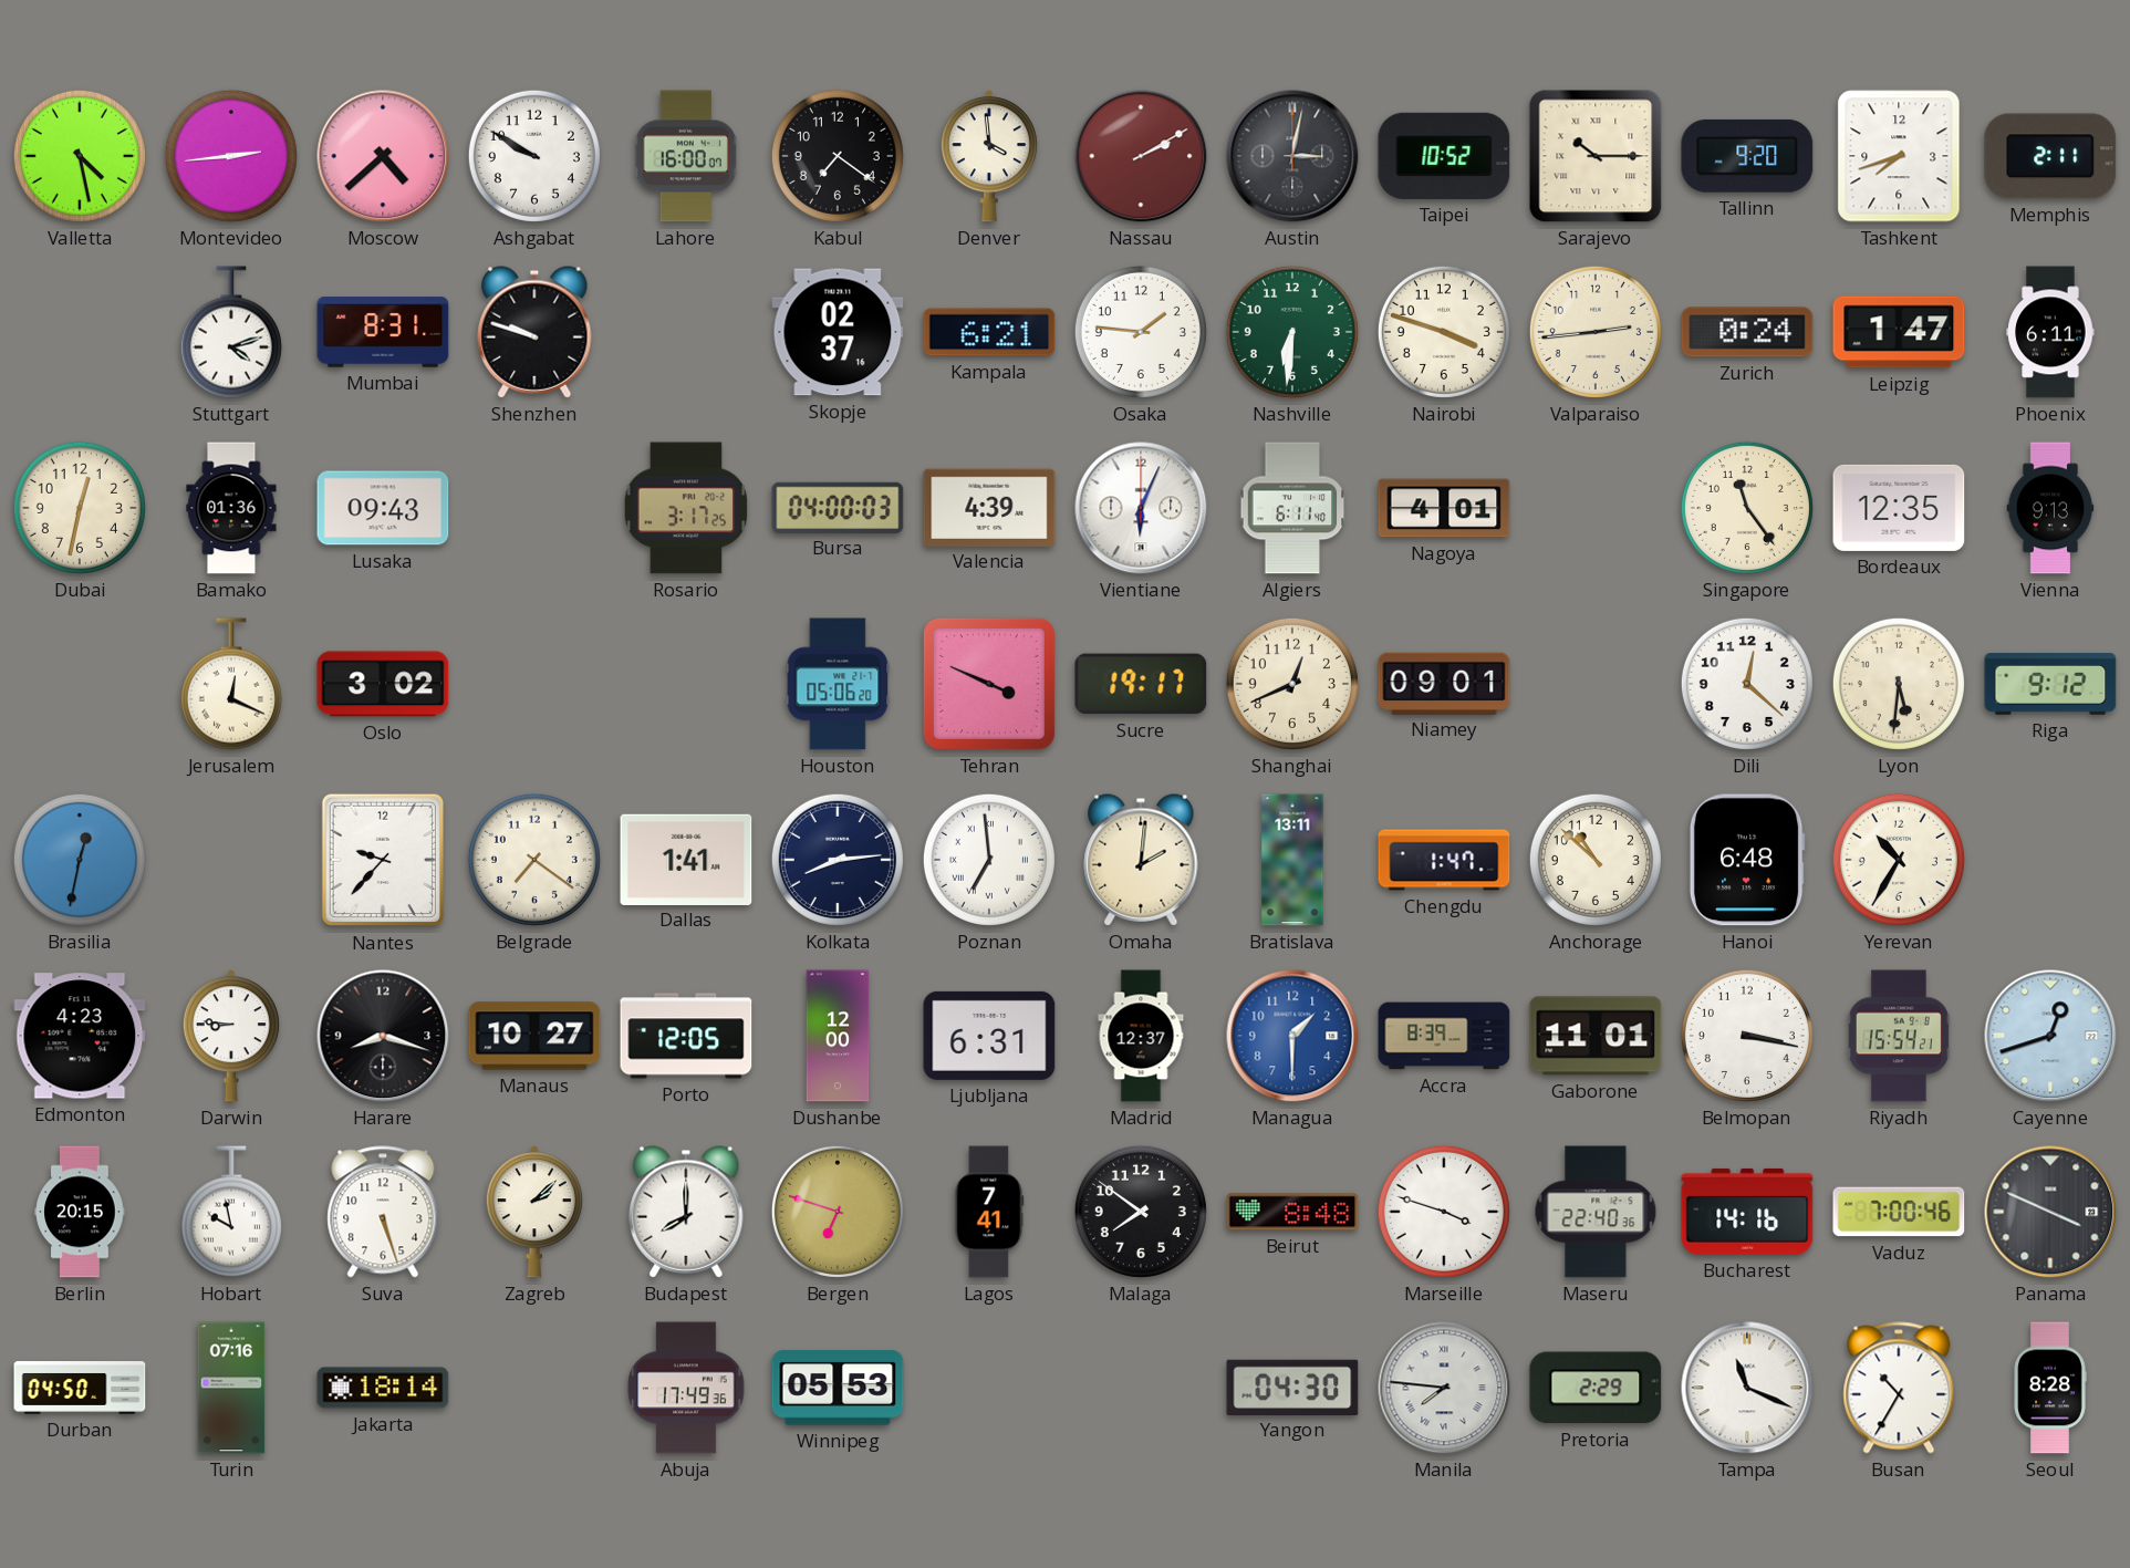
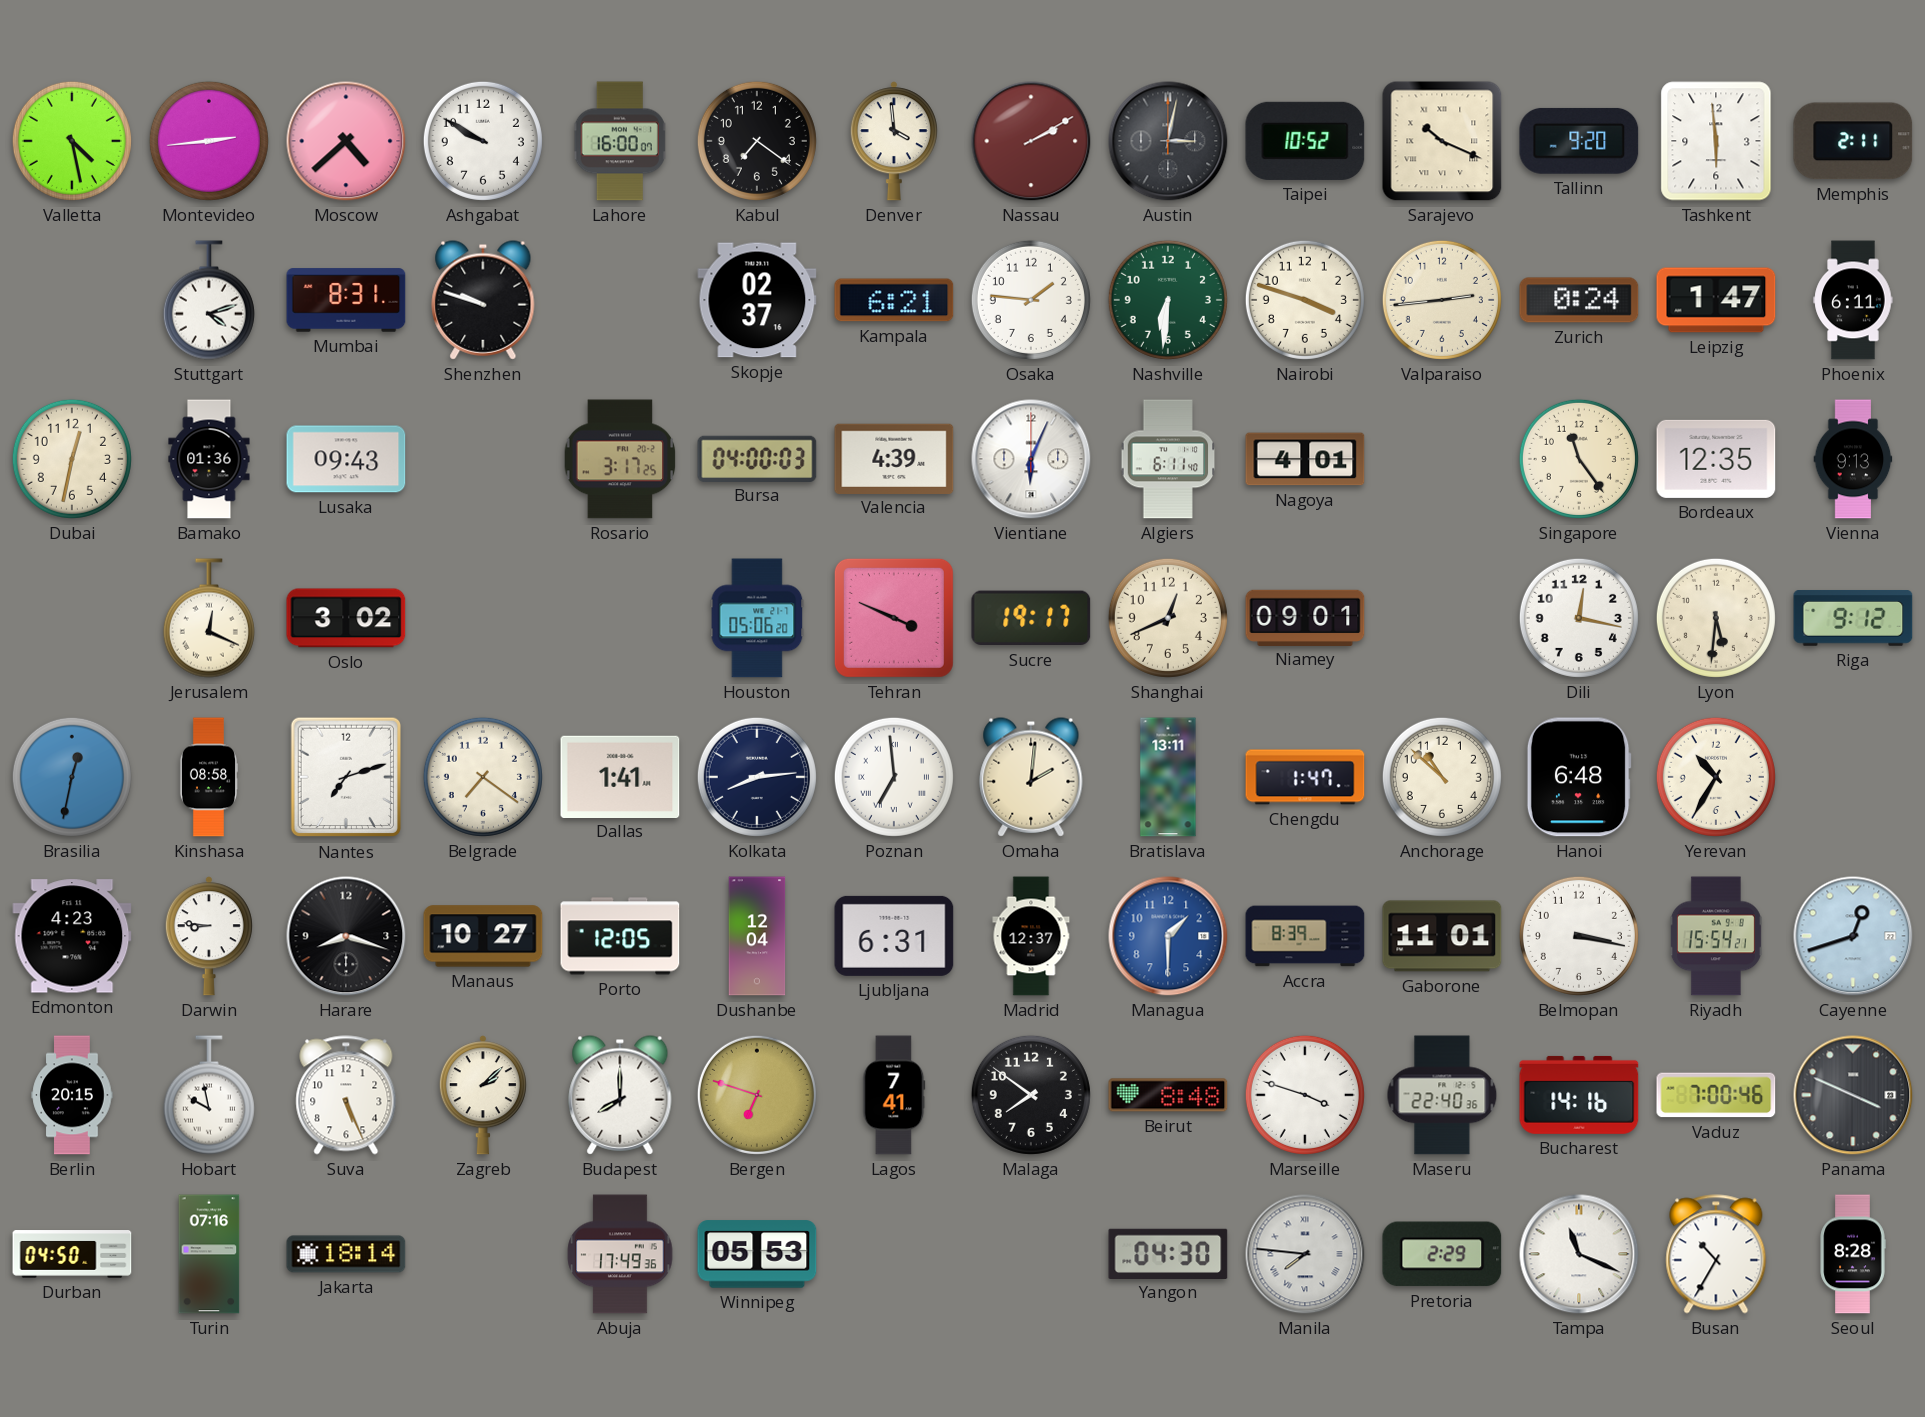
Sarajevo: 10:15 -> 10:19 (1442, 141)
Tashkent: 7:42 -> 5:59 (1716, 141)
Dili: 12:22 -> 12:17 (1579, 618)
Kinshasa: none -> 08:58 (209, 777)
Nantes: 9:37 -> 7:12 (345, 777)
Dushanbe: 12:00 -> 12:04 (757, 936)
Suva: 5:27 -> 5:26 (346, 1095)
